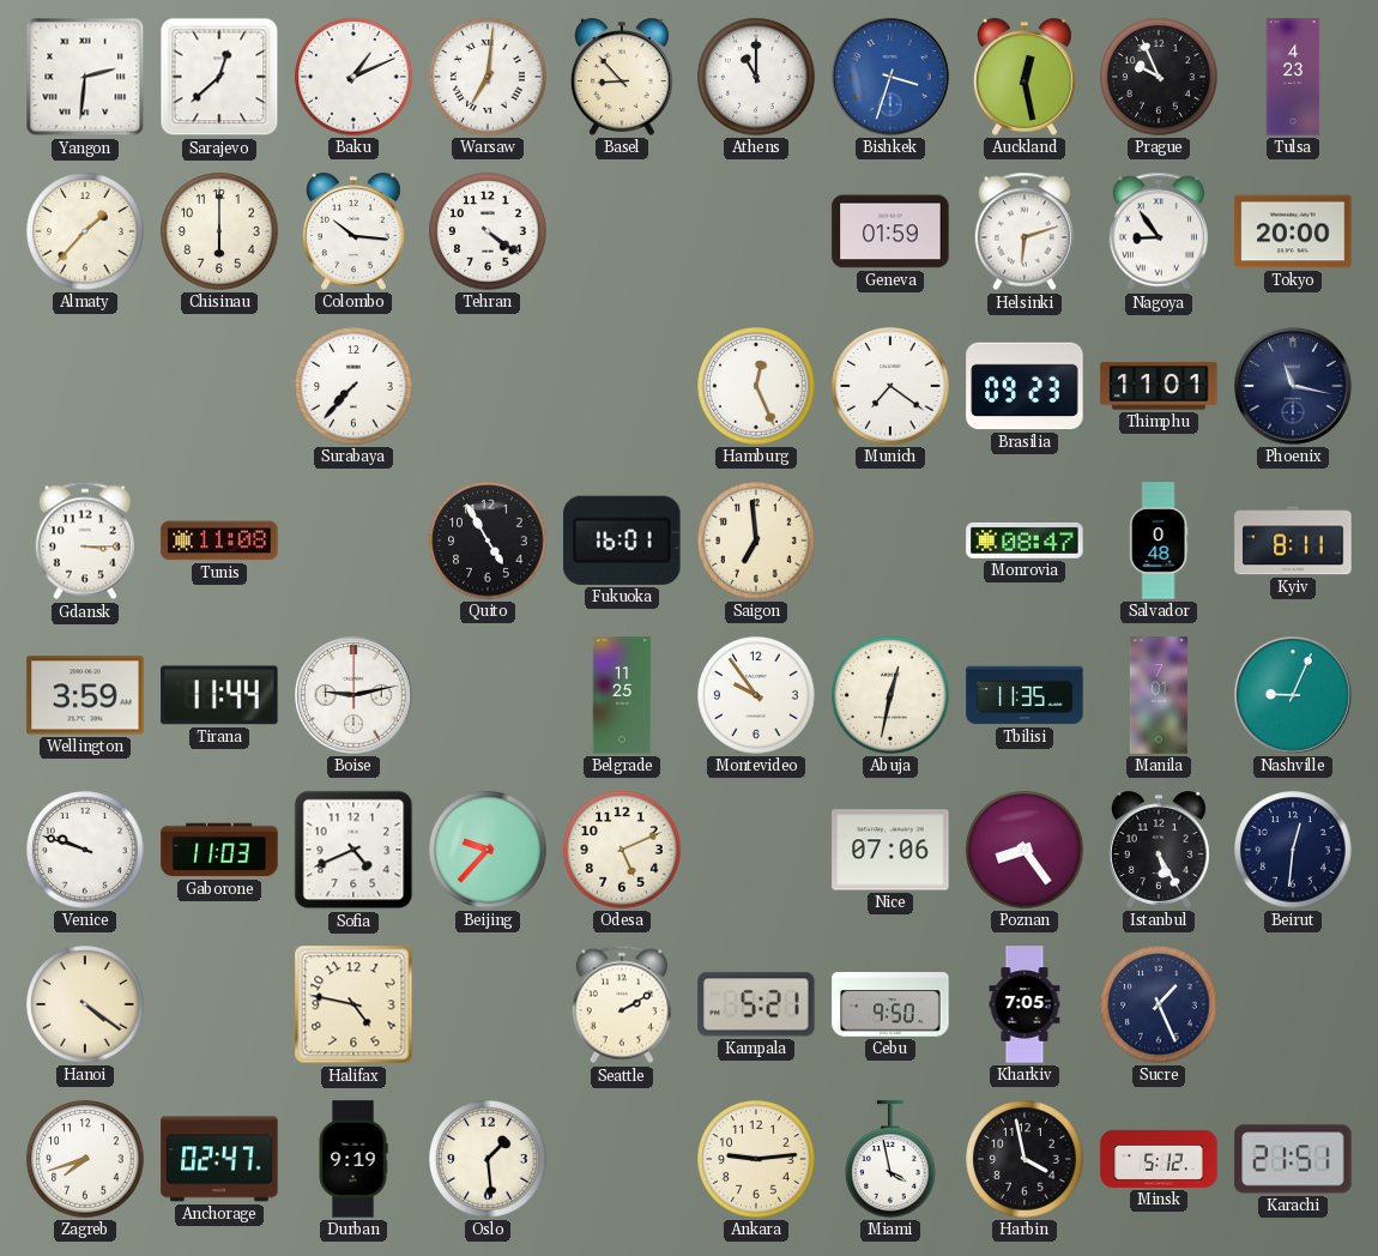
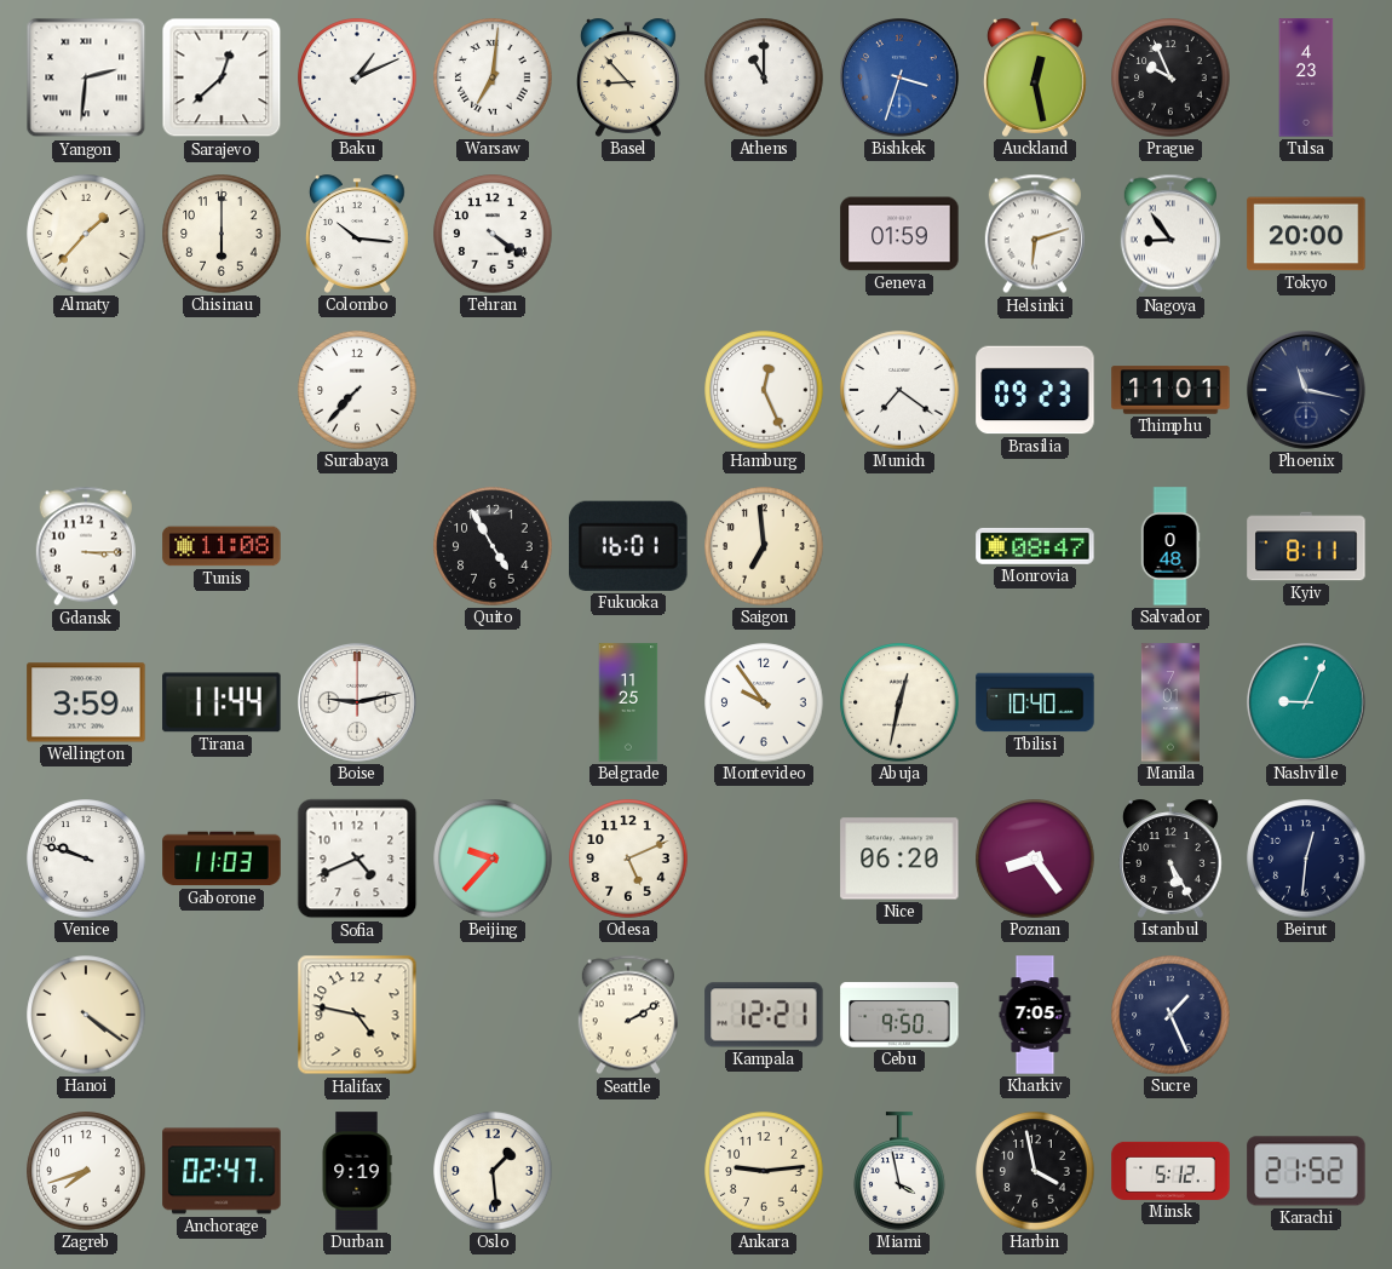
Tbilisi: 11:35 -> 10:40 (1035, 702)
Nice: 07:06 -> 06:20 (899, 859)
Kampala: 5:21 -> 12:21 (764, 1015)
Karachi: 21:51 -> 21:52 (1306, 1171)
